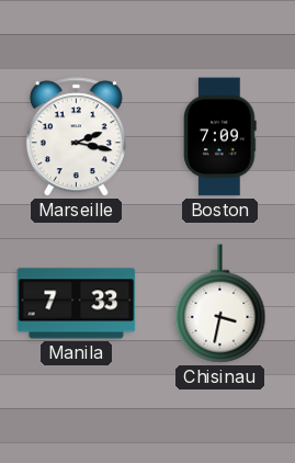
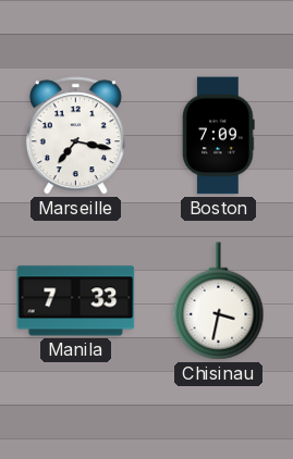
Marseille: 2:17 -> 7:17 (75, 136)
